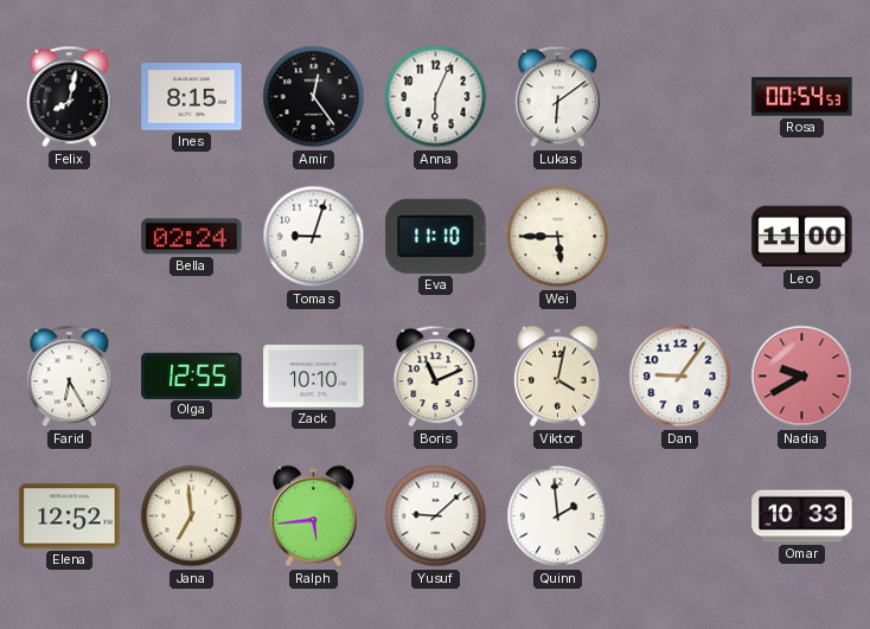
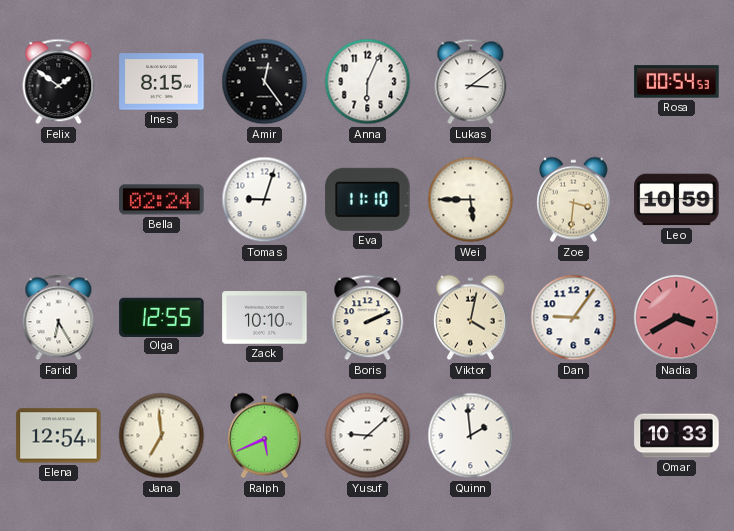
Felix: 8:02 -> 1:51 (59, 82)
Lukas: 6:09 -> 3:09 (471, 82)
Zoe: none -> 3:31 (573, 200)
Leo: 11:00 -> 10:59 (677, 200)
Boris: 11:11 -> 2:11 (368, 318)
Nadia: 9:40 -> 3:40 (677, 318)
Elena: 12:52 -> 12:54 (59, 436)
Ralph: 5:44 -> 5:41 (264, 436)
